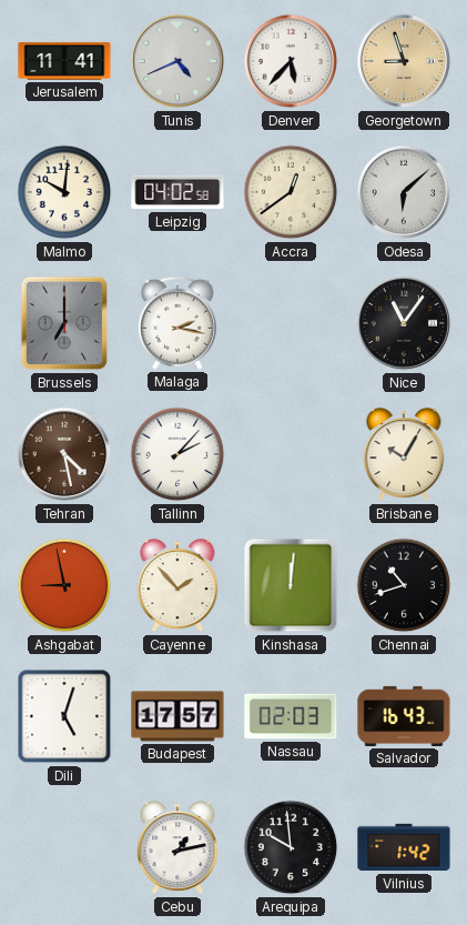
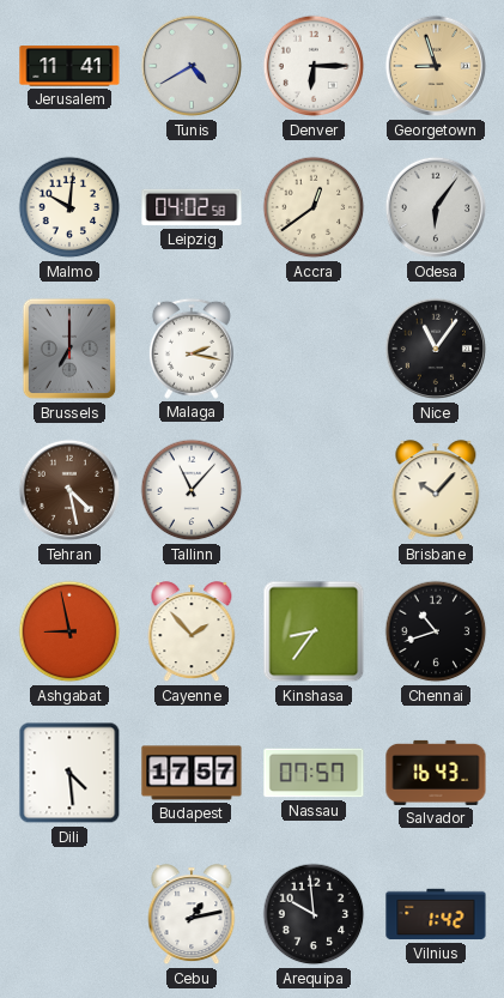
Tunis: 4:41 -> 4:40 (192, 66)
Denver: 5:37 -> 6:15 (314, 66)
Odesa: 6:08 -> 6:06 (436, 207)
Tallinn: 2:07 -> 11:07 (192, 490)
Brisbane: 10:05 -> 10:07 (436, 491)
Kinshasa: 12:01 -> 8:36 (314, 631)
Dili: 5:03 -> 4:29 (69, 773)
Nassau: 02:03 -> 07:57 (314, 773)
